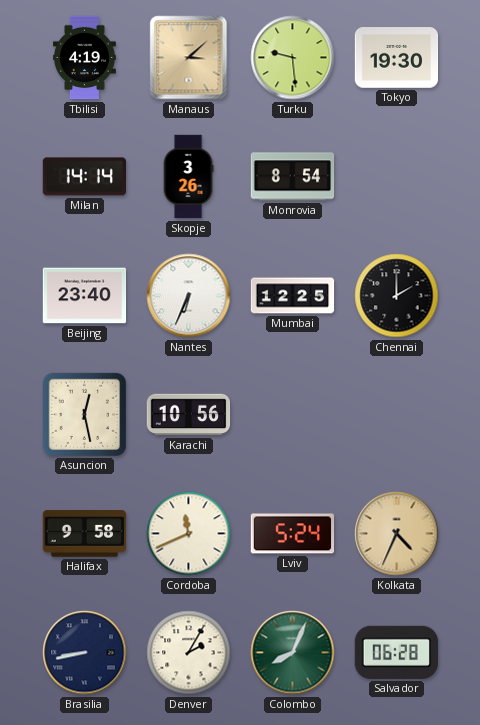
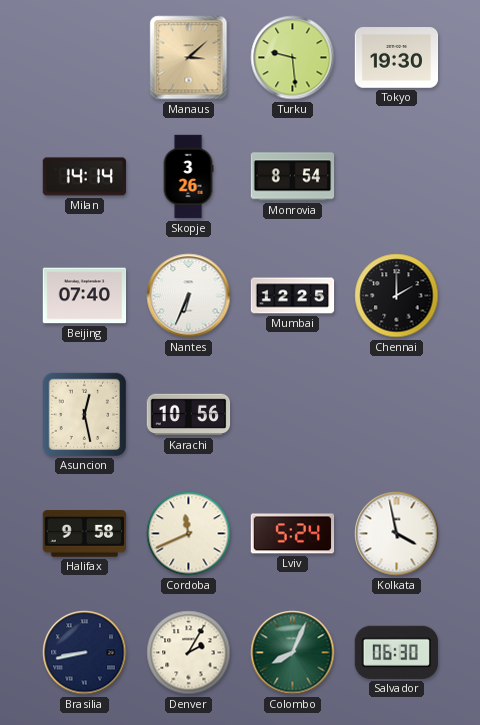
Tbilisi: 4:19 -> none (84, 58)
Beijing: 23:40 -> 07:40 (85, 296)
Kolkata: 4:34 -> 3:58 (397, 534)
Kolkata dial: champagne -> white (397, 534)
Salvador: 06:28 -> 06:30 (396, 652)
